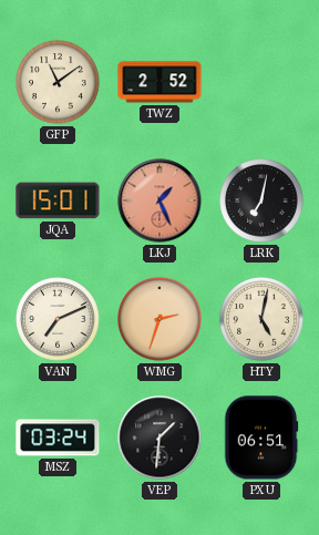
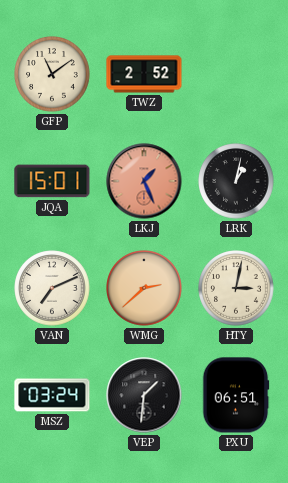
LRK: 7:02 -> 1:02 (236, 181)
WMG: 2:33 -> 2:38 (144, 288)
HTY: 5:02 -> 3:02 (236, 288)
